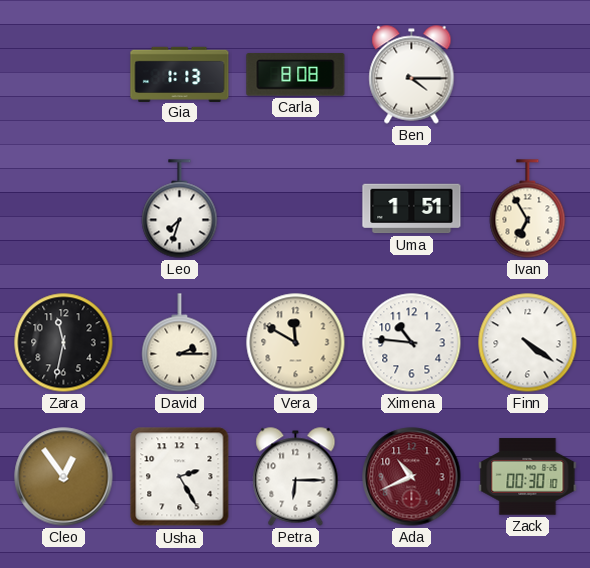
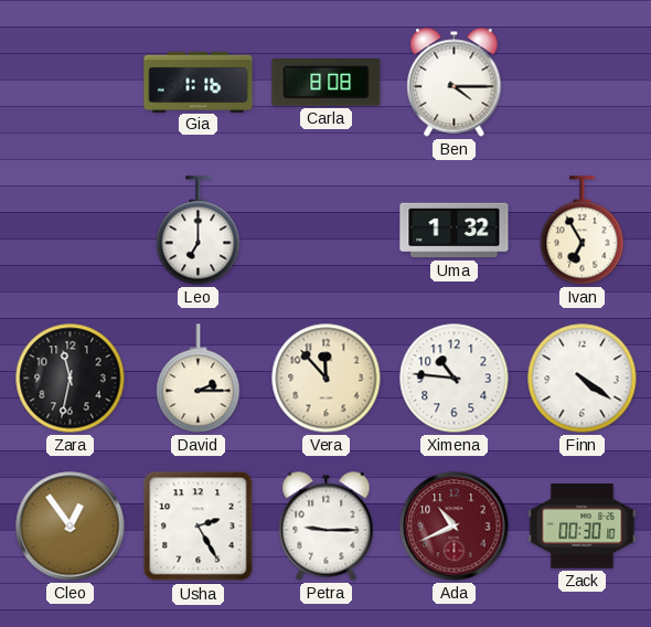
Gia: 1:13 -> 1:16 (199, 82)
Leo: 7:33 -> 7:00 (199, 231)
Uma: 1:51 -> 1:32 (455, 231)
Vera: 11:50 -> 11:53 (327, 379)
Petra: 6:15 -> 9:15 (327, 527)
